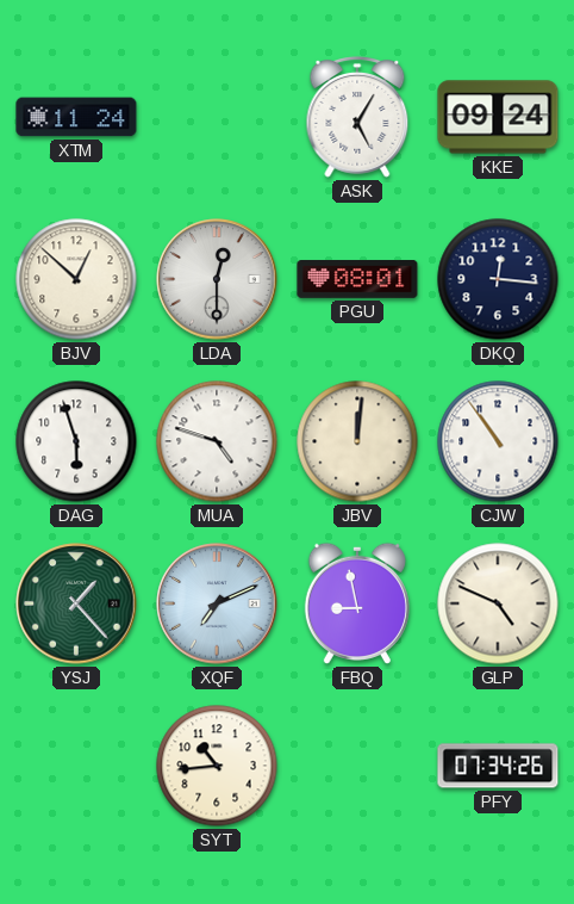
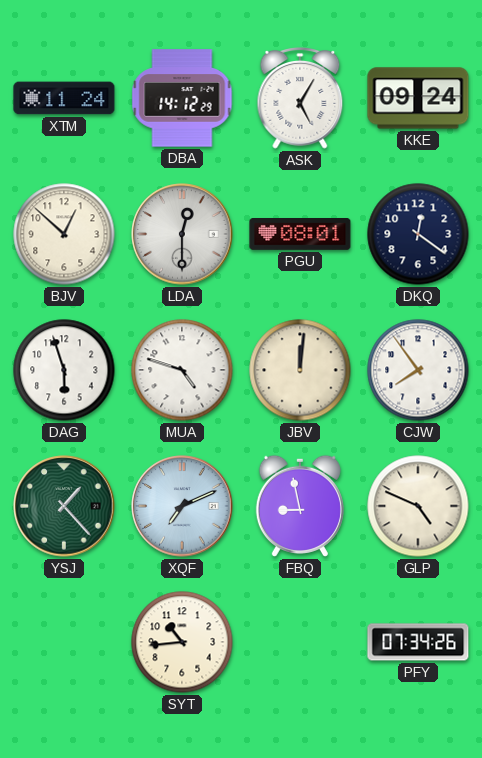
DBA: none -> 14:12 (182, 98)
DKQ: 12:16 -> 12:21 (418, 234)
CJW: 10:54 -> 7:54 (418, 370)
